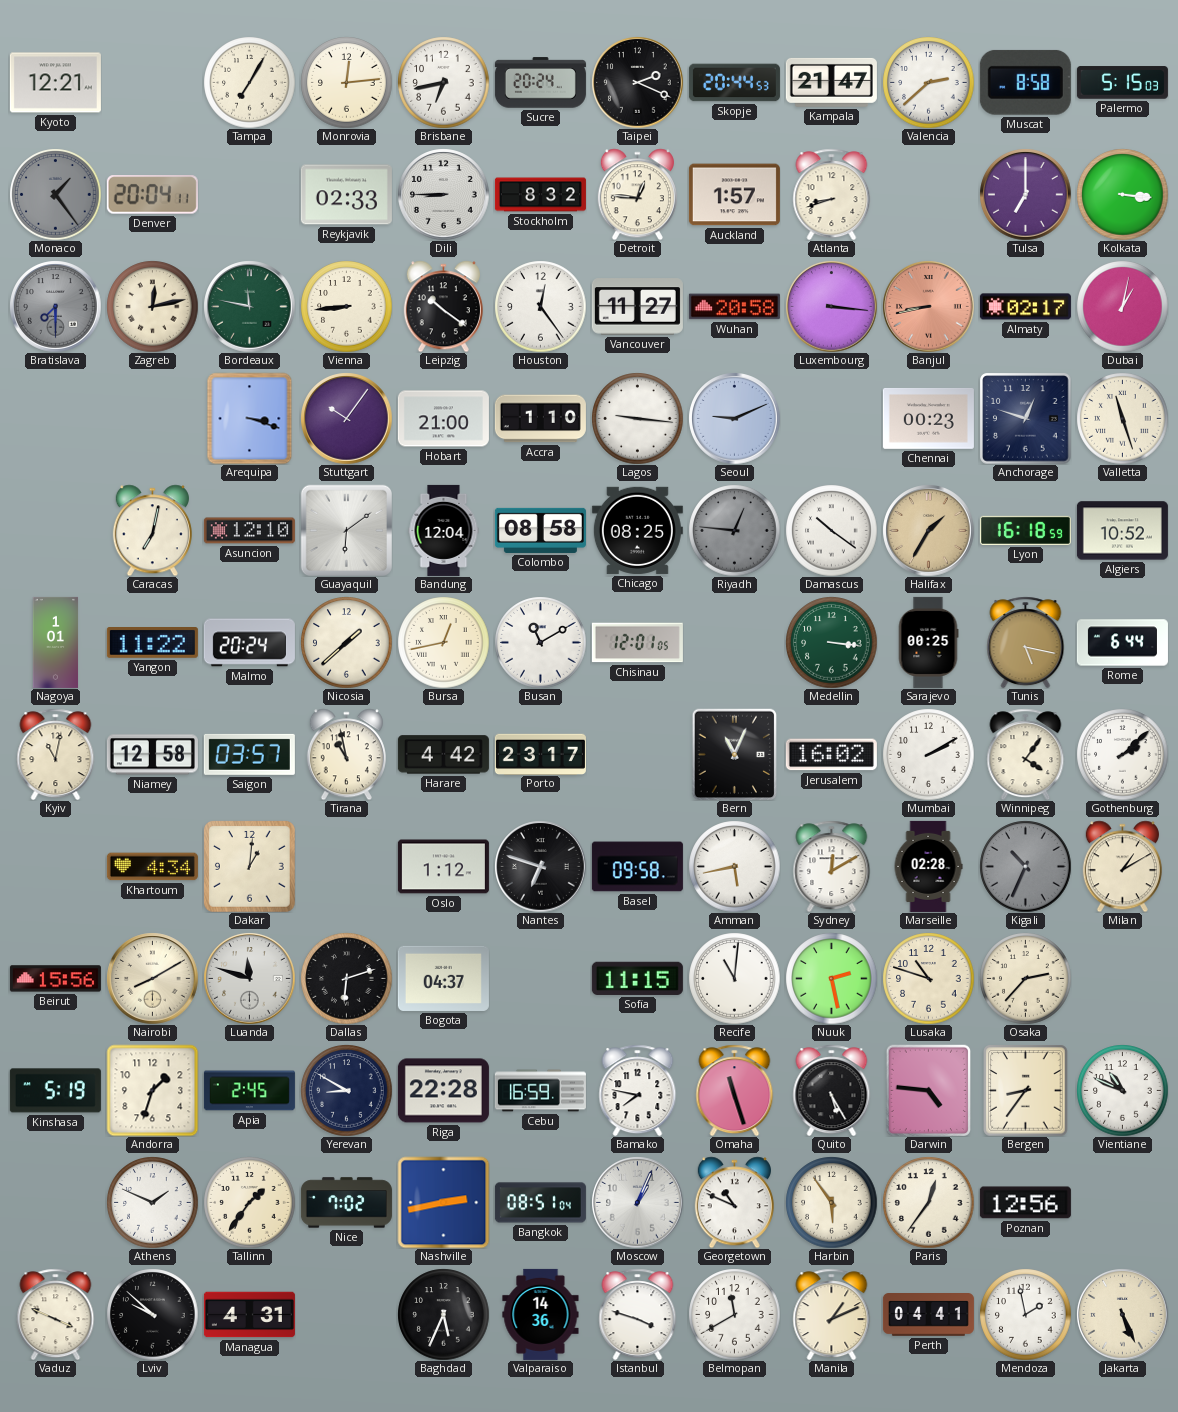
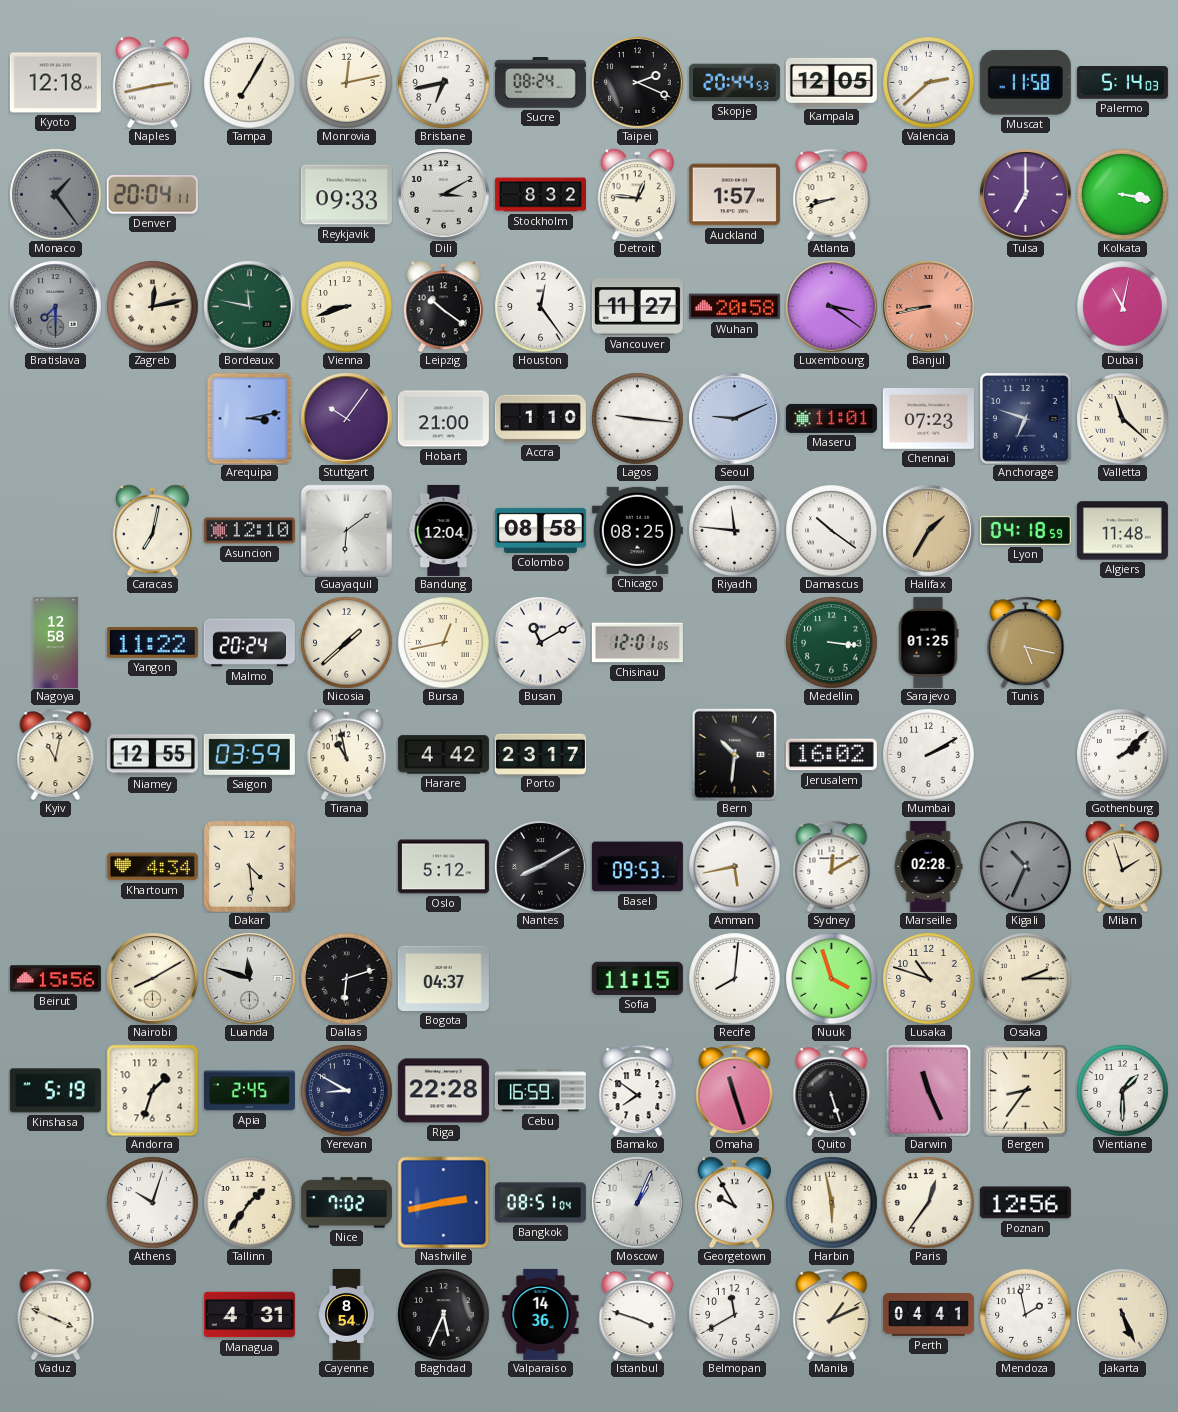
Kyoto: 12:21 -> 12:18 (55, 83)
Naples: none -> 2:43 (152, 82)
Monrovia: 12:14 -> 12:13 (346, 82)
Sucre: 20:24 -> 08:24 (540, 83)
Kampala: 21:47 -> 12:05 (831, 82)
Muscat: 8:58 -> 11:58 (1025, 82)
Palermo: 5:15 -> 5:14 (1122, 83)
Reykjavik: 02:33 -> 09:33 (346, 195)
Dili: 8:45 -> 3:10 (443, 194)
Kolkata: 3:16 -> 3:17 (1122, 194)
Vienna: 8:44 -> 8:42 (346, 306)
Luxembourg: 3:16 -> 3:21 (831, 306)
Almaty: 02:17 -> none (1025, 307)
Dubai: 1:02 -> 11:02 (1122, 306)
Arequipa: 3:18 -> 3:13 (250, 418)
Maseru: none -> 11:01 (831, 418)
Chennai: 00:23 -> 07:23 (928, 418)
Anchorage: 12:48 -> 6:48 (1025, 418)
Valletta: 11:27 -> 11:22 (1122, 418)
Riyadh: 12:46 -> 11:46 (734, 530)
Riyadh dial: grey -> white (734, 530)
Lyon: 16:18 -> 04:18 (1025, 530)
Algiers: 10:52 -> 11:48 (1122, 531)
Nagoya: 1:01 -> 12:58 (56, 642)
Sarajevo: 00:25 -> 01:25 (928, 642)
Rome: 6:44 -> none (1122, 643)
Niamey: 12:58 -> 12:55 (152, 755)
Saigon: 03:57 -> 03:59 (249, 754)
Bern: 11:04 -> 10:31 (735, 754)
Winnipeg: 4:06 -> none (1026, 754)
Dakar: 1:01 -> 4:29 (249, 866)
Oslo: 1:12 -> 5:12 (443, 867)
Nantes: 6:48 -> 8:10 (540, 866)
Basel: 09:58 -> 09:53 (637, 867)
Milan: 1:10 -> 1:57 (1122, 866)
Recife: 11:01 -> 8:01 (734, 978)
Nuuk: 2:28 -> 3:57 (831, 978)
Osaka: 2:37 -> 2:15 (1025, 978)
Bamako: 7:47 -> 7:51 (638, 1090)
Quito: 5:25 -> 5:27 (832, 1090)
Darwin: 4:46 -> 11:26 (929, 1090)
Vientiane: 10:49 -> 1:30 (1122, 1090)
Athens: 1:49 -> 10:03 (152, 1202)
Georgetown: 10:49 -> 9:55 (734, 1202)
Harbin: 5:54 -> 5:58 (831, 1202)
Lviv: 9:52 -> none (152, 1314)
Cayenne: none -> 8:54 (347, 1314)
